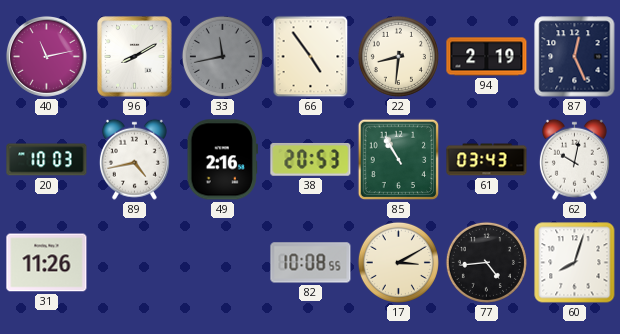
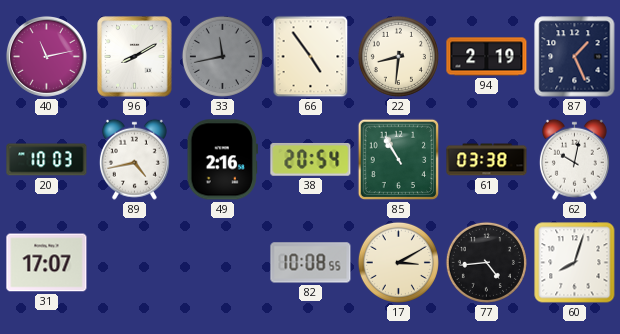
87: 12:26 -> 1:26 (575, 57)
38: 20:53 -> 20:54 (311, 160)
61: 03:43 -> 03:38 (487, 160)
31: 11:26 -> 17:07 (47, 263)
